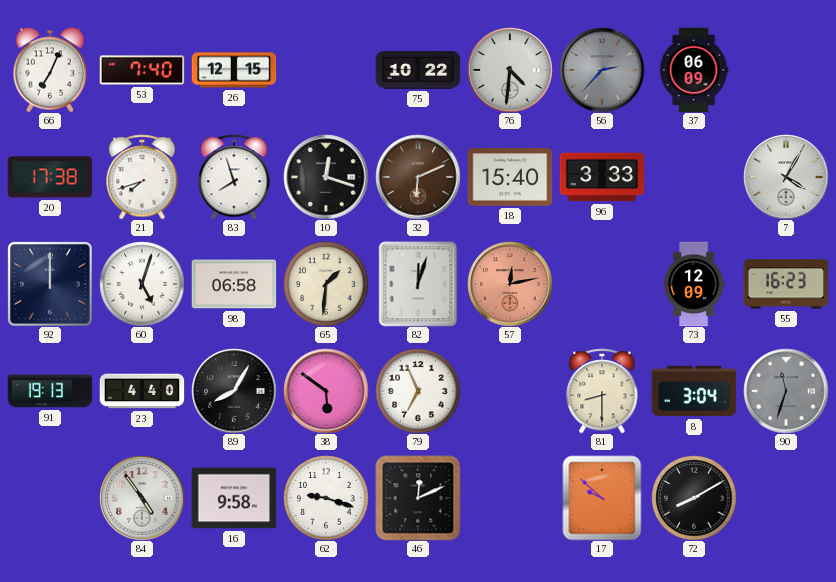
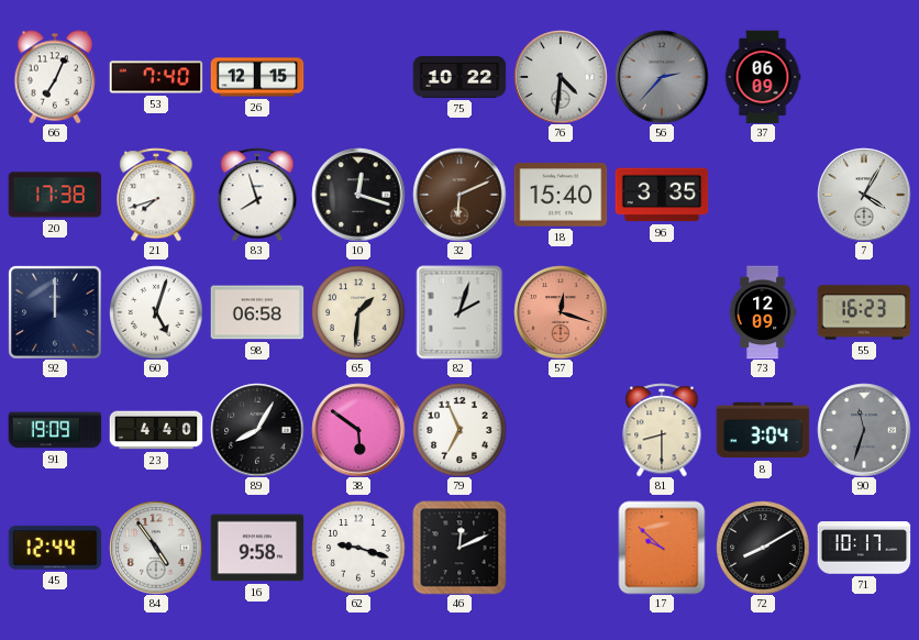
96: 3:33 -> 3:35 (662, 195)
82: 12:03 -> 2:03 (459, 312)
57: 12:13 -> 12:18 (561, 312)
91: 19:13 -> 19:09 (55, 430)
45: none -> 12:44 (55, 548)
71: none -> 10:17 (864, 548)
